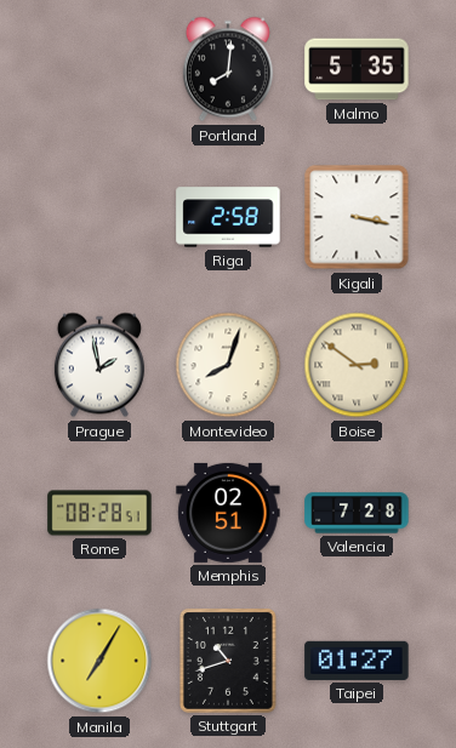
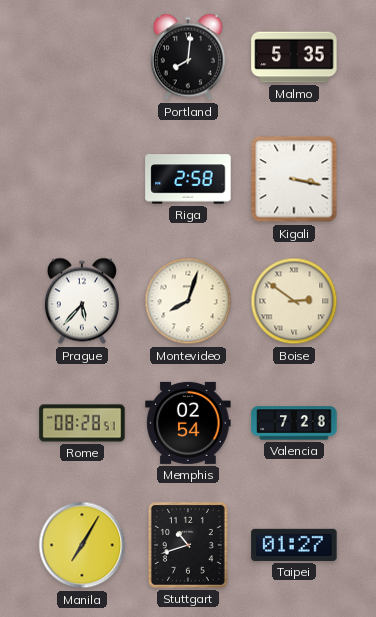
Prague: 1:58 -> 5:37 (82, 301)
Memphis: 02:51 -> 02:54 (188, 423)
